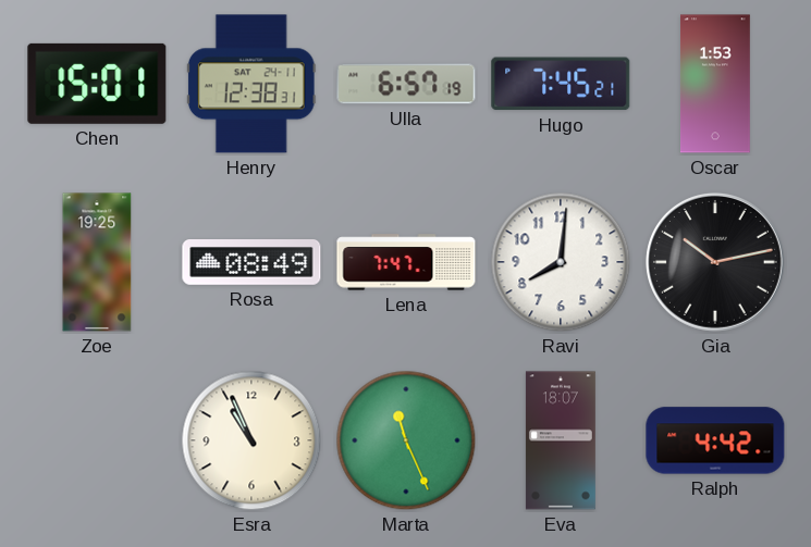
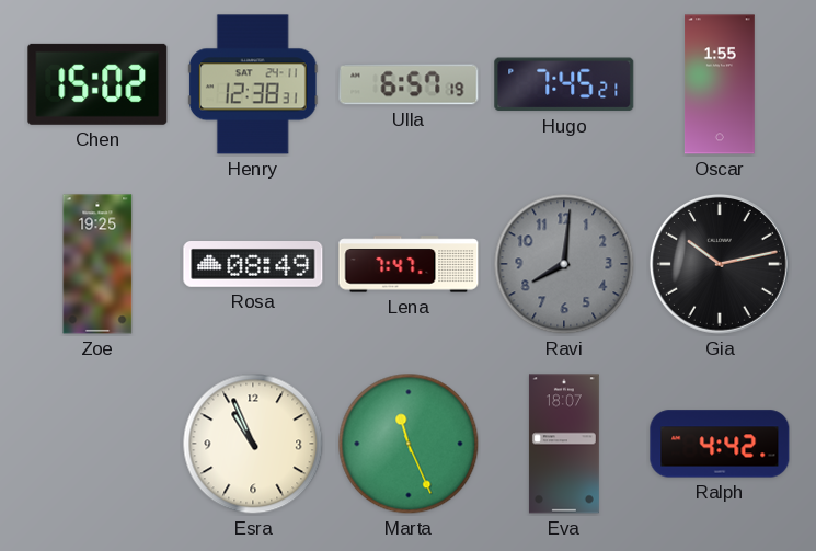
Chen: 15:01 -> 15:02 (97, 84)
Oscar: 1:53 -> 1:55 (721, 84)
Ravi dial: white -> grey (564, 264)
